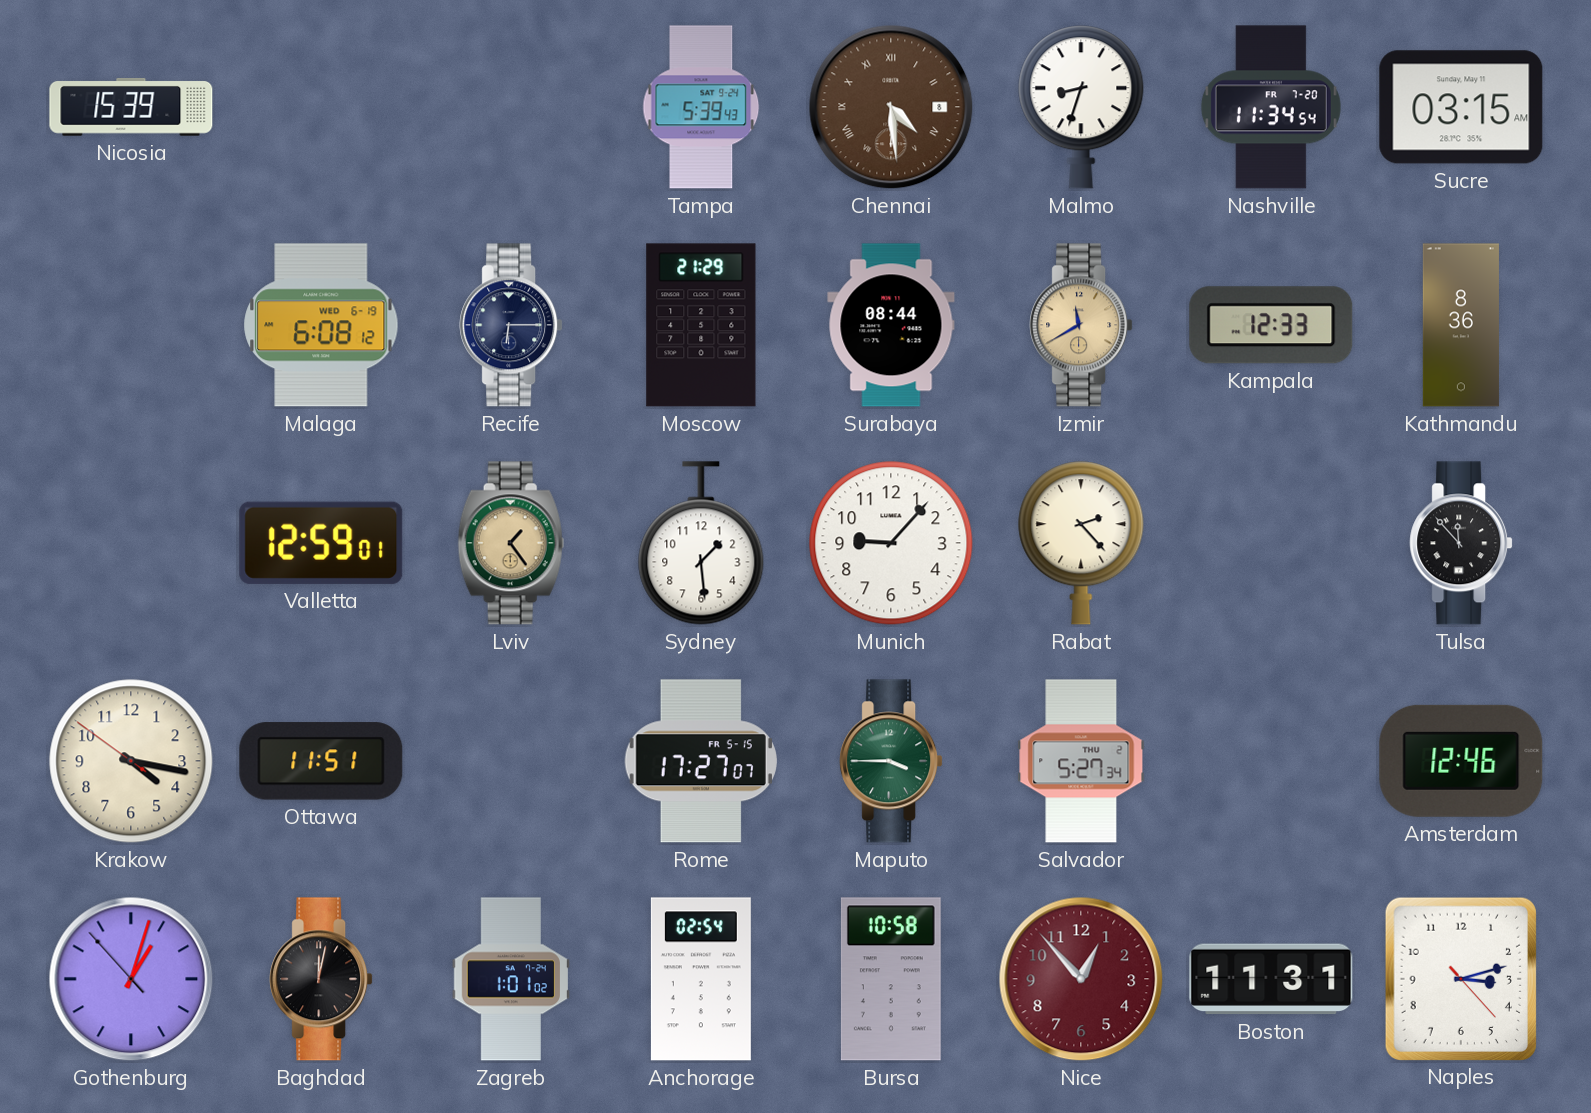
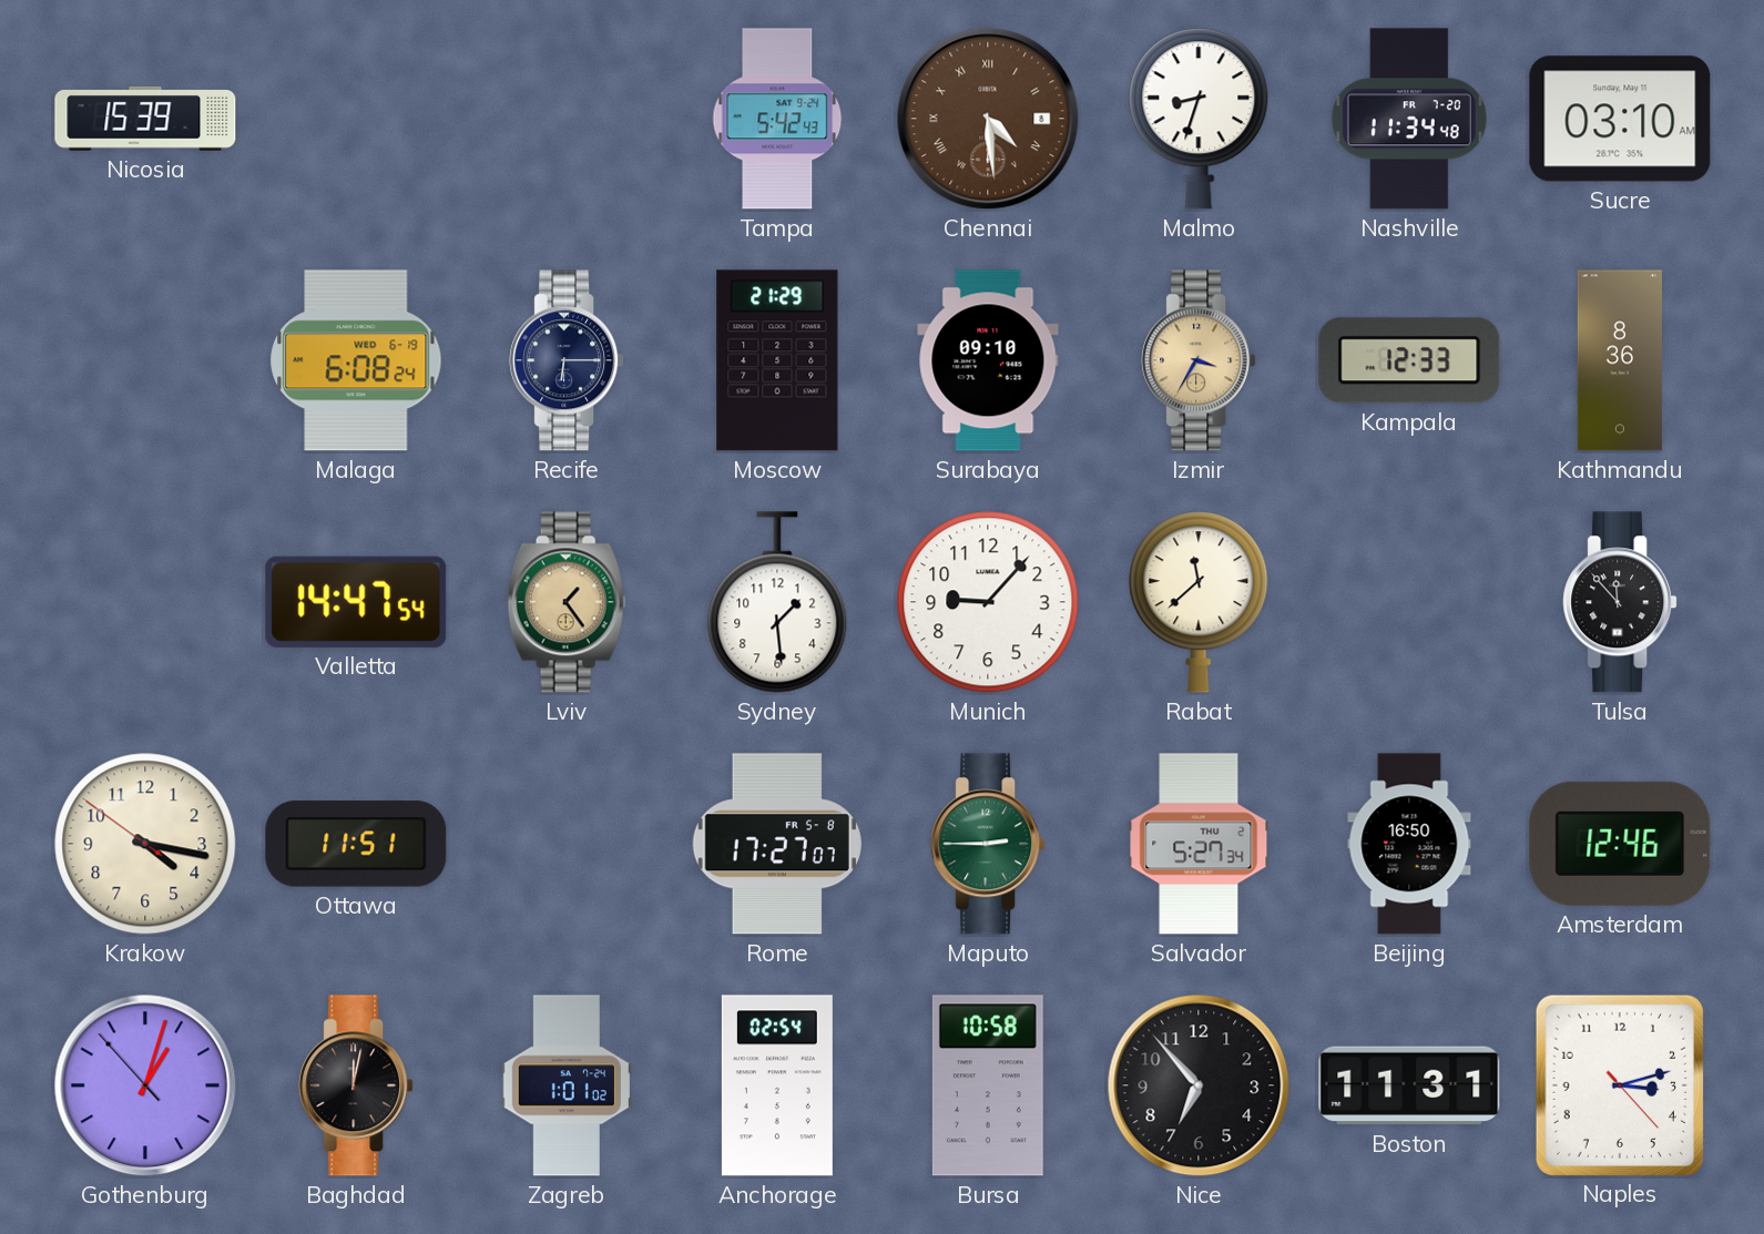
Tampa: 5:39 -> 5:42 (777, 119)
Nashville: 11:34:54 -> 11:34:48 (1409, 119)
Sucre: 03:15 -> 03:10 (1620, 119)
Malaga: 6:08:12 -> 6:08:24 (356, 360)
Surabaya: 08:44 -> 09:10 (988, 360)
Izmir: 11:40 -> 3:35 (1199, 360)
Valletta: 12:59 -> 14:47 (356, 602)
Rabat: 2:23 -> 11:38 (1199, 602)
Rome date: FR 5-15 -> FR 5-8 (777, 844)
Maputo: 3:45 -> 2:45 (988, 844)
Beijing: none -> 16:50 (1409, 844)
Nice: 12:53 -> 6:53 (1199, 1085)
Nice dial: burgundy -> black (1199, 1085)
